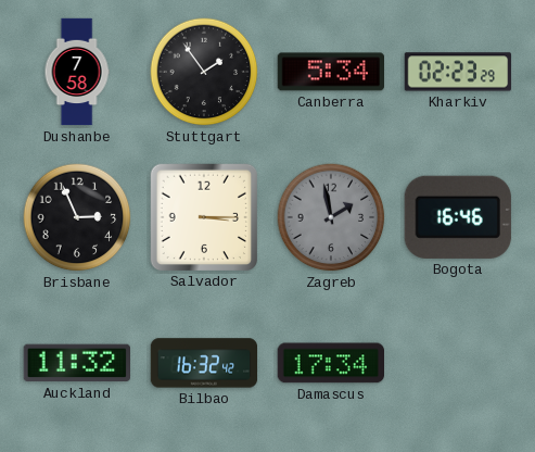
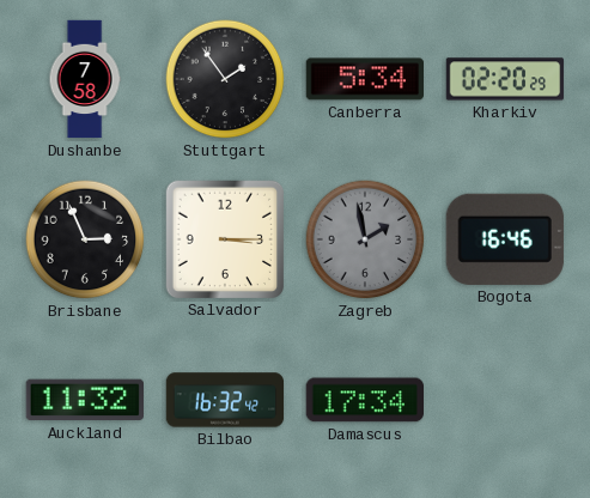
Kharkiv: 02:23 -> 02:20 (505, 79)
